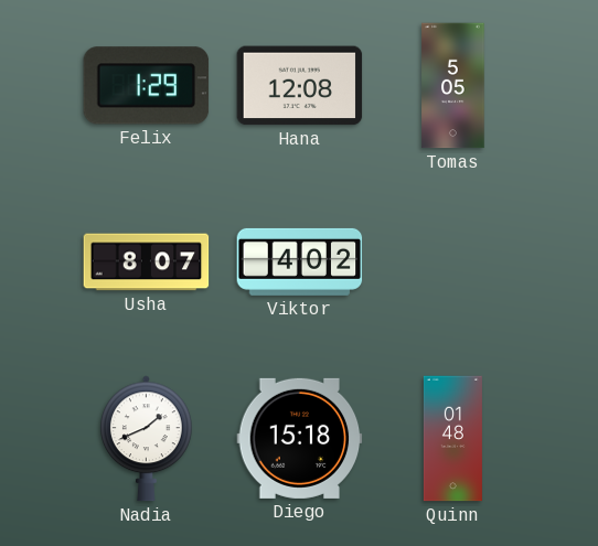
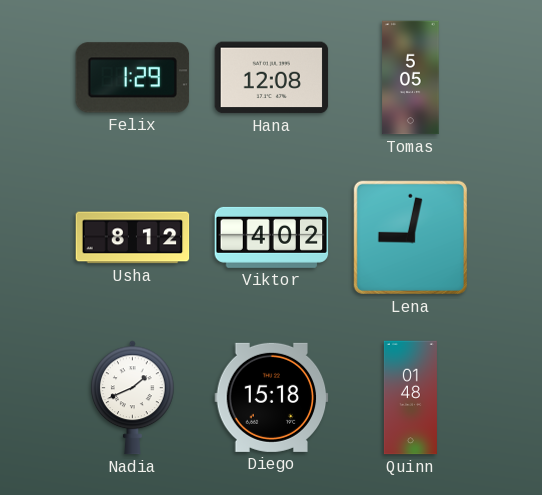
Usha: 8:07 -> 8:12 (133, 238)
Lena: none -> 9:02 (410, 237)
